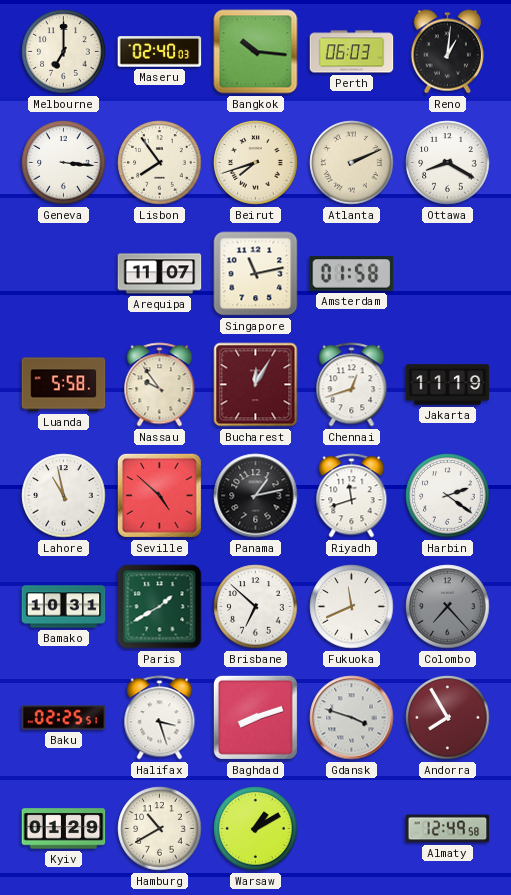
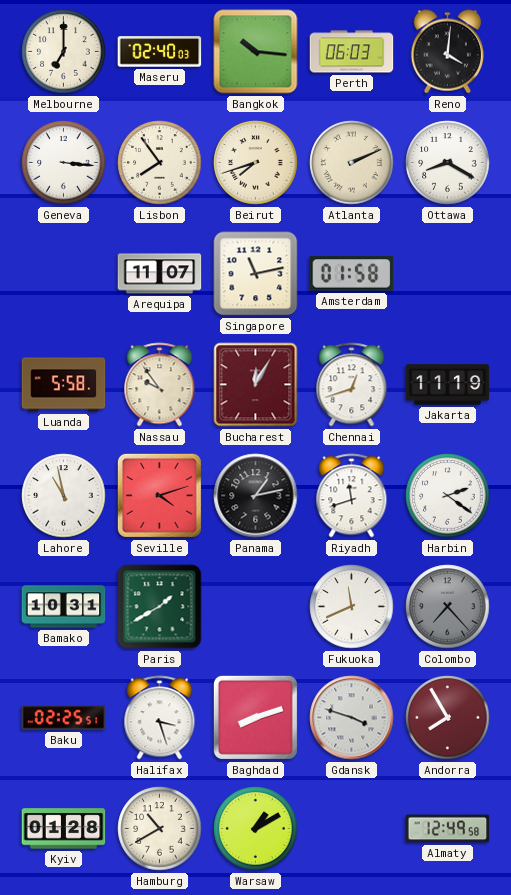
Reno: 1:01 -> 4:01 (447, 52)
Seville: 4:52 -> 4:12 (159, 495)
Brisbane: 6:52 -> none (256, 607)
Kyiv: 01:29 -> 01:28 (64, 829)
